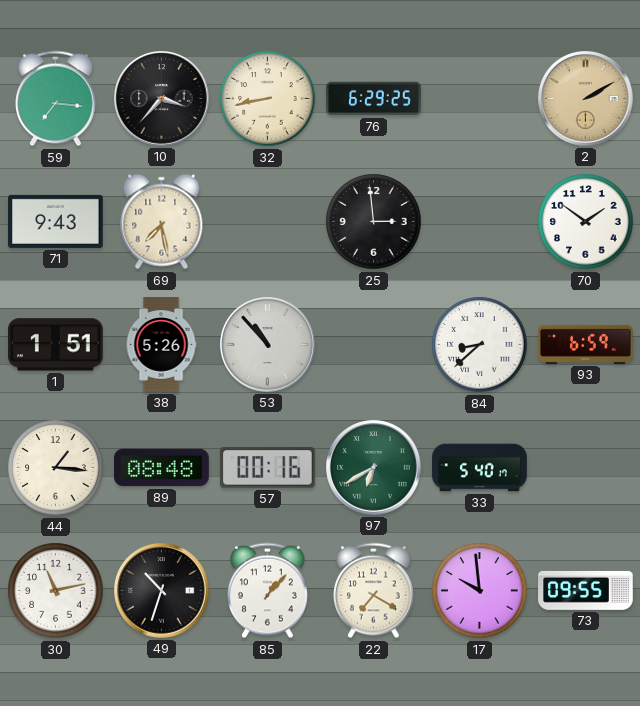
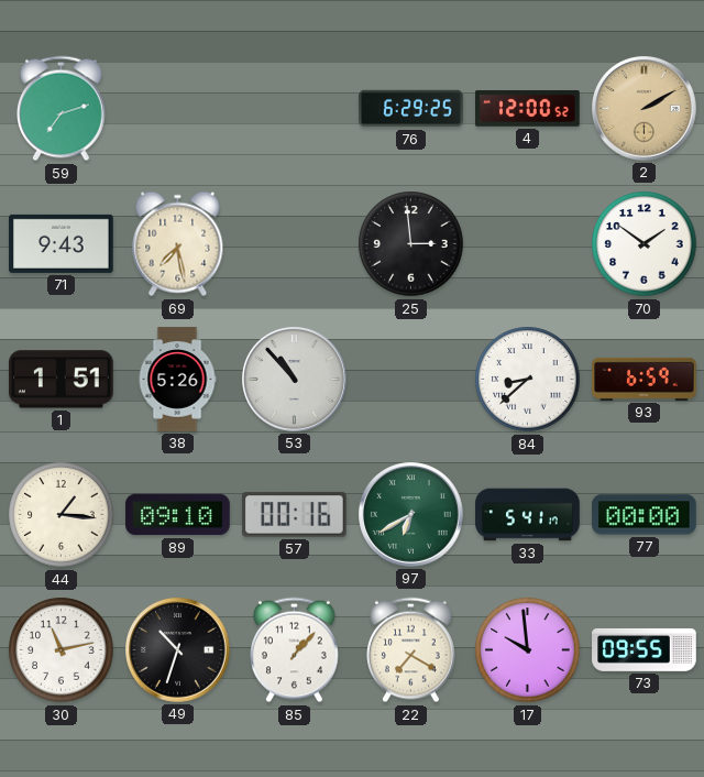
59: 7:16 -> 7:12 (62, 109)
10: 3:37 -> none (162, 99)
32: 8:43 -> none (268, 99)
4: none -> 12:00 (528, 108)
89: 08:48 -> 09:10 (178, 515)
33: 5:40 -> 5:41 (528, 515)
77: none -> 00:00 (645, 515)
